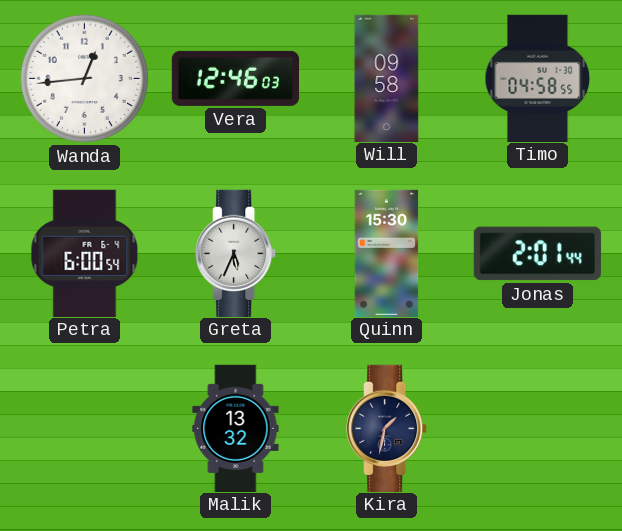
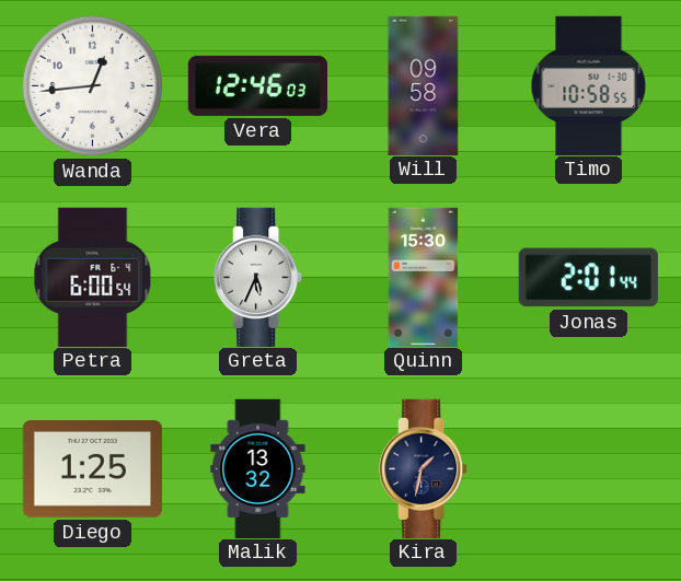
Timo: 04:58 -> 10:58 (589, 85)
Diego: none -> 1:25 (92, 469)
